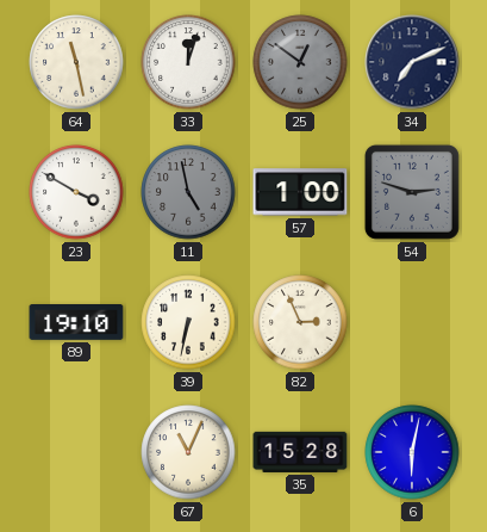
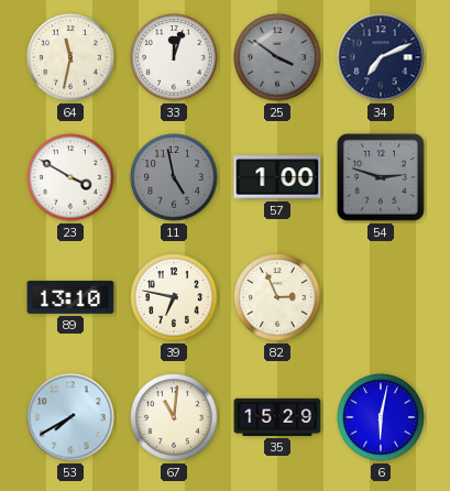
64: 11:28 -> 11:32 (70, 57)
25: 12:51 -> 3:51 (277, 57)
89: 19:10 -> 13:10 (70, 298)
39: 6:32 -> 6:47 (174, 297)
53: none -> 7:40 (70, 417)
67: 11:04 -> 11:01 (174, 417)
35: 15:28 -> 15:29 (277, 417)
